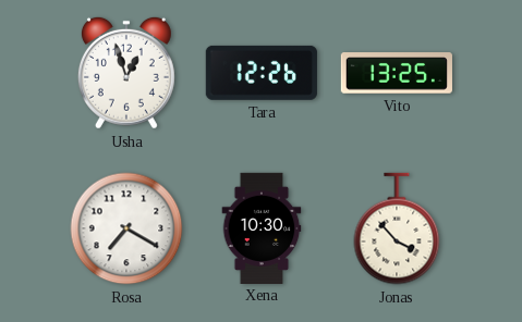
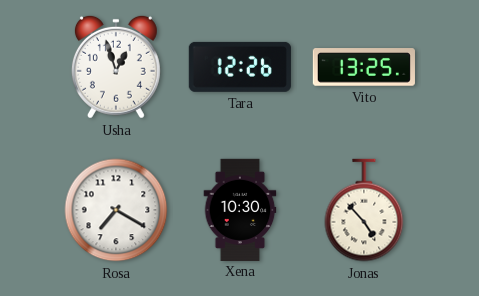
Jonas: 3:53 -> 4:53 (364, 210)
